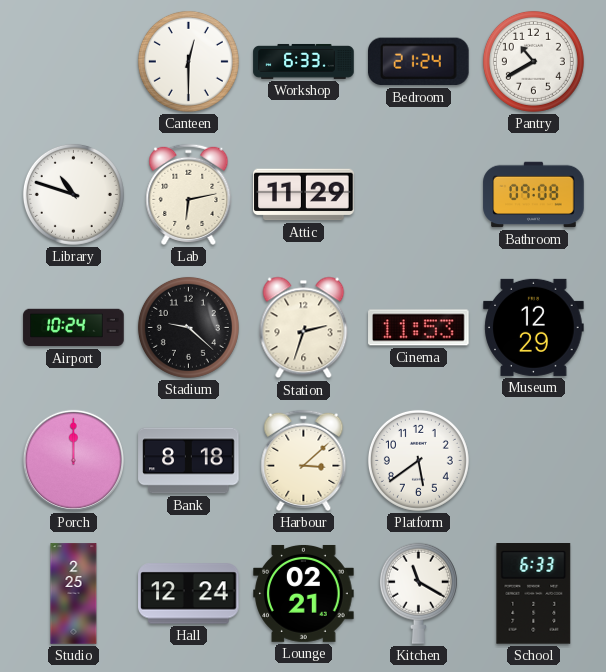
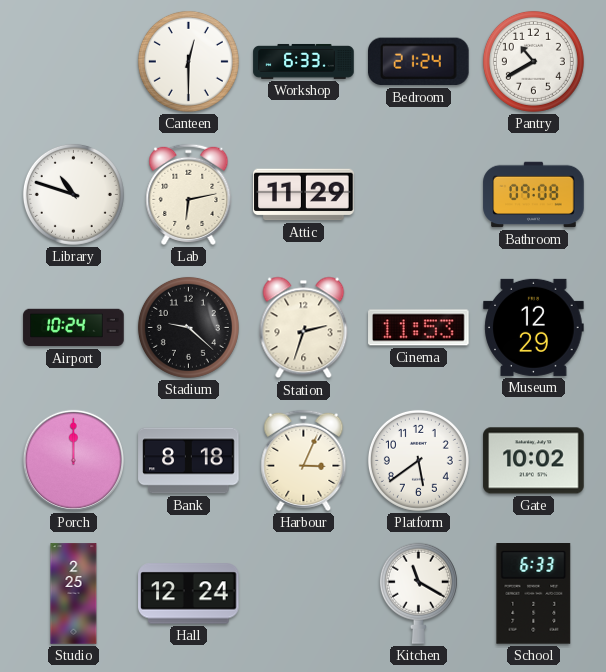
Harbour: 3:08 -> 3:04 (304, 460)
Gate: none -> 10:02 (534, 461)
Lounge: 02:21 -> none (304, 593)
